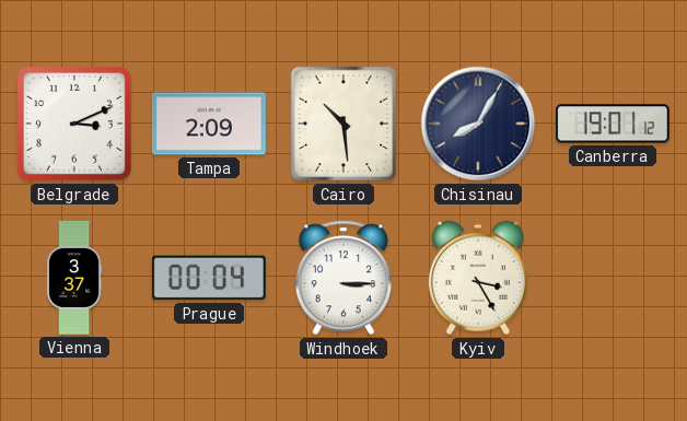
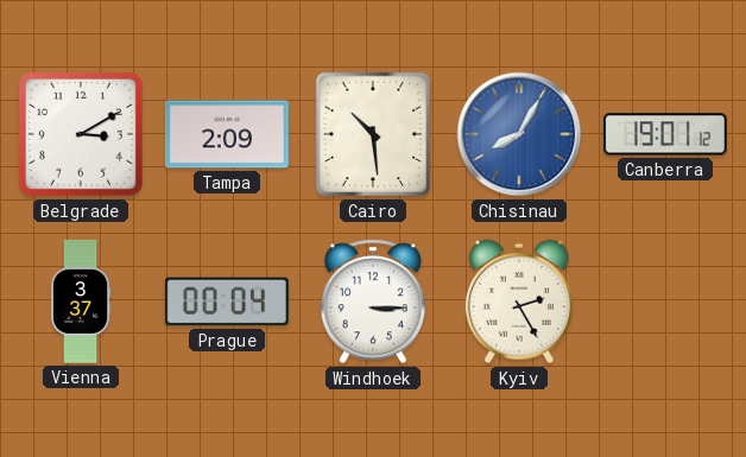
Belgrade: 3:11 -> 3:10 (81, 134)
Chisinau dial: navy -> blue (519, 134)
Kyiv: 3:25 -> 2:25 (519, 302)
